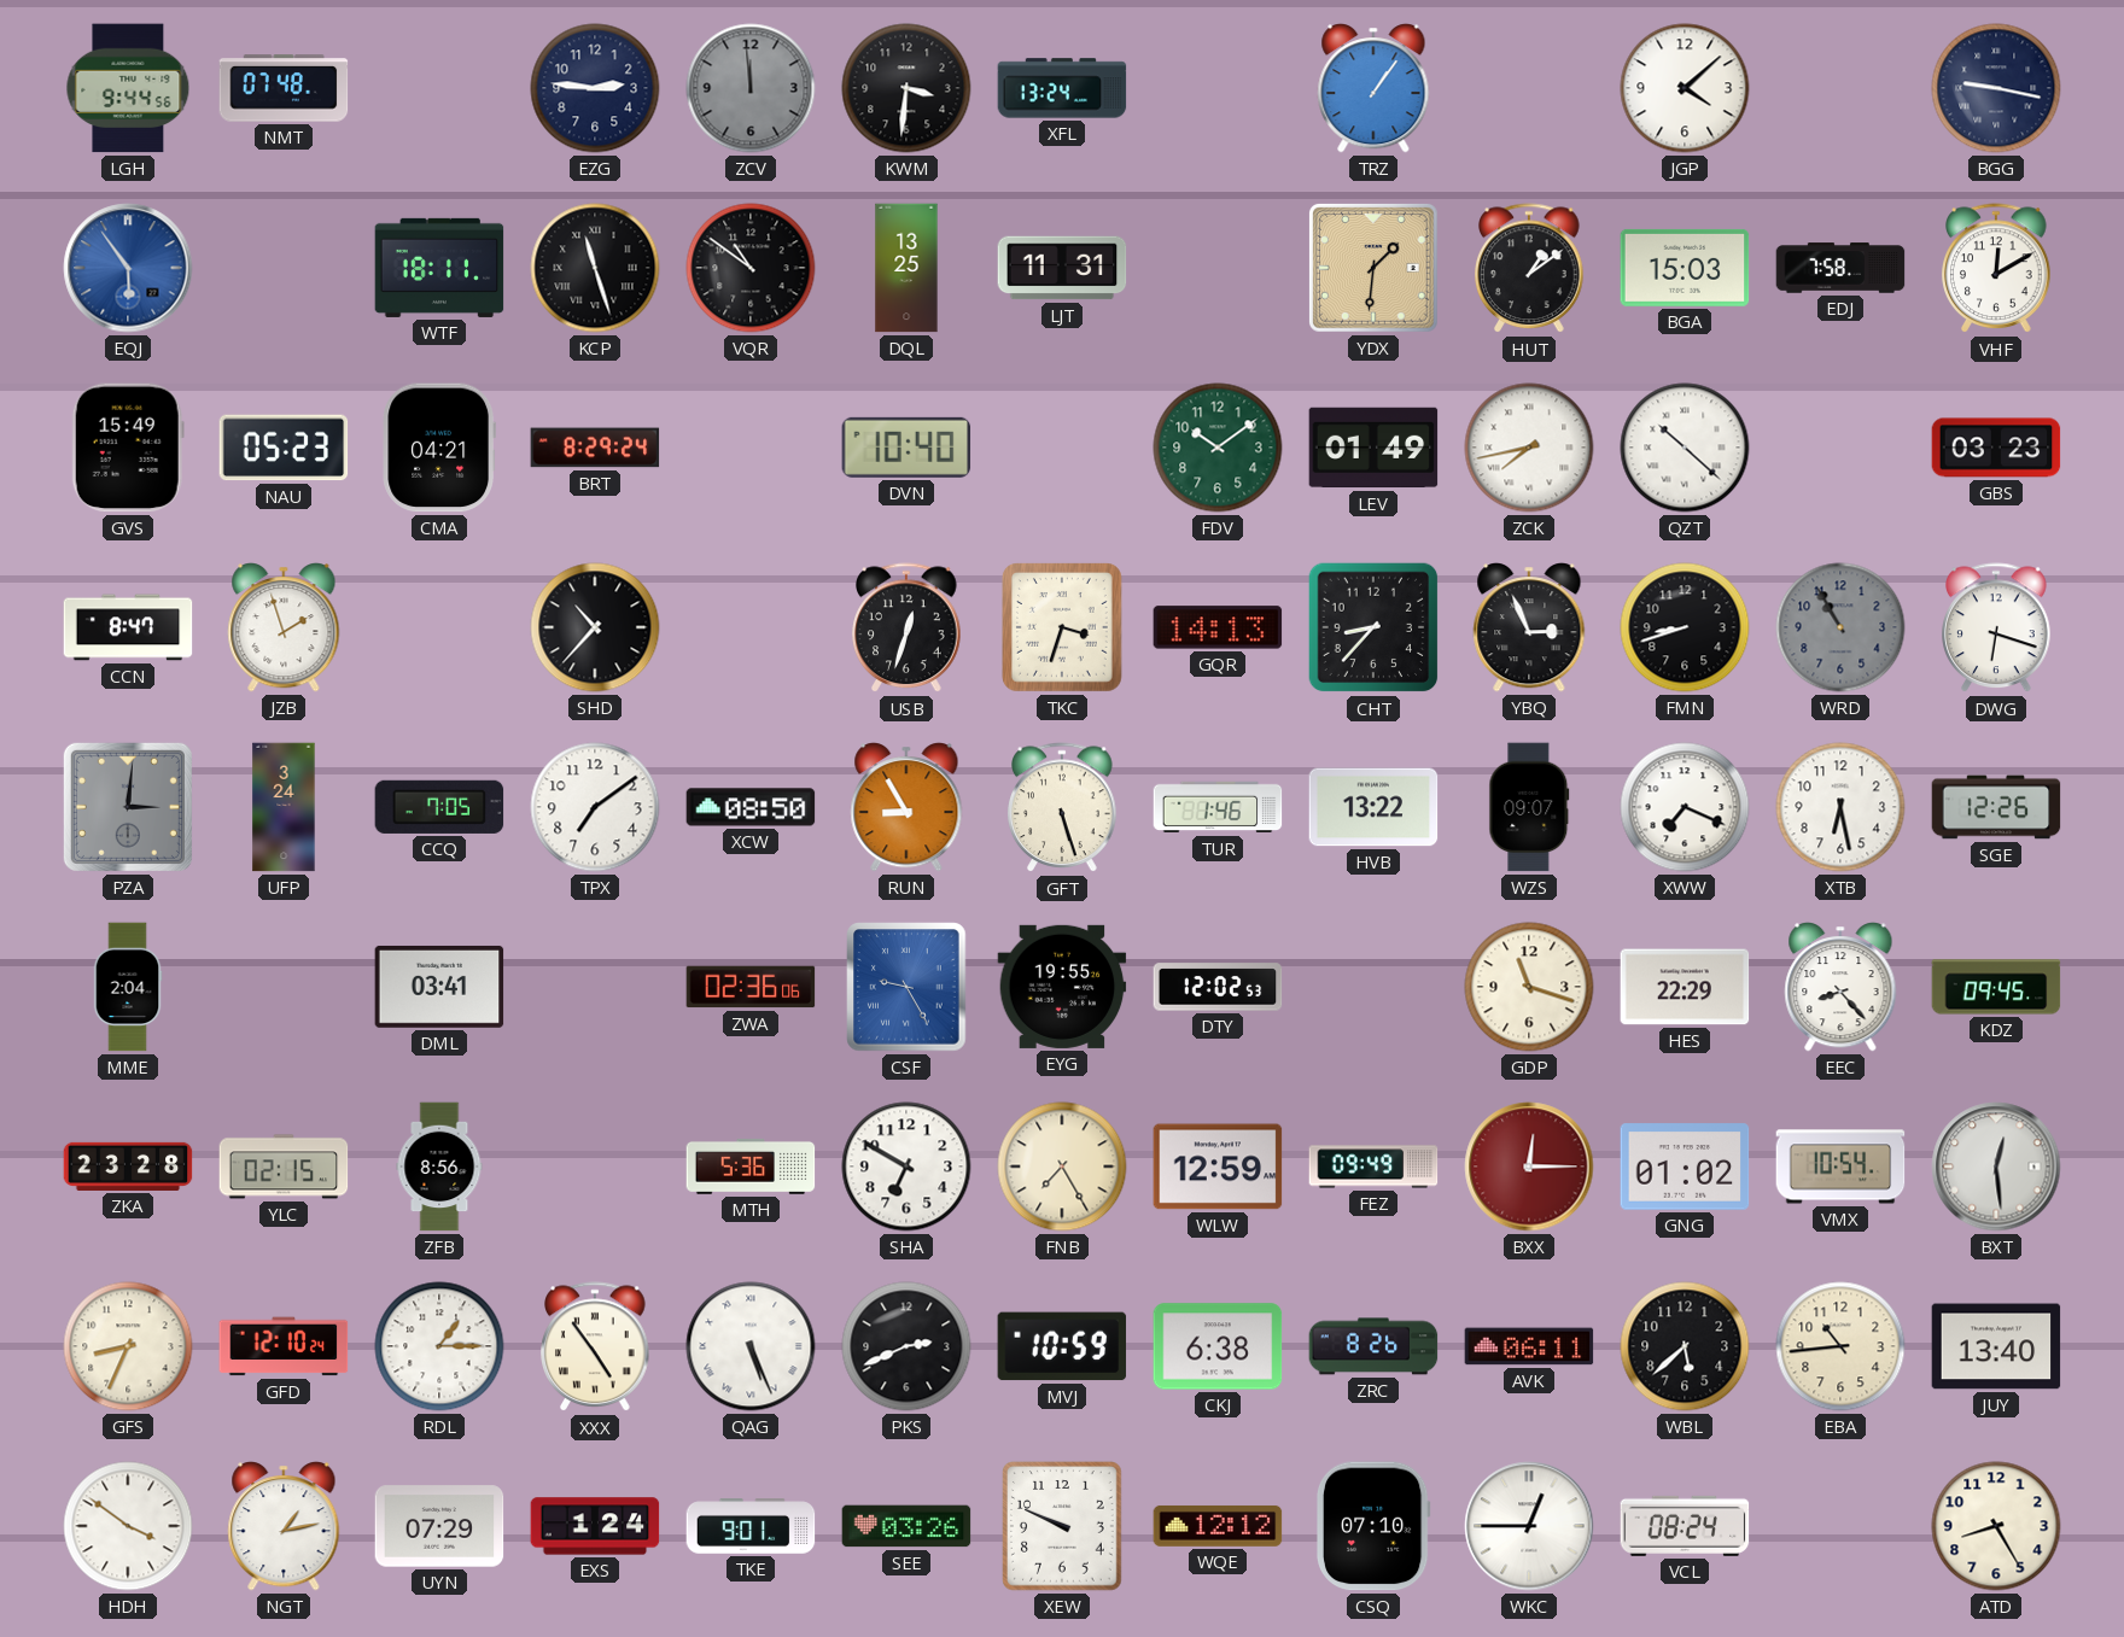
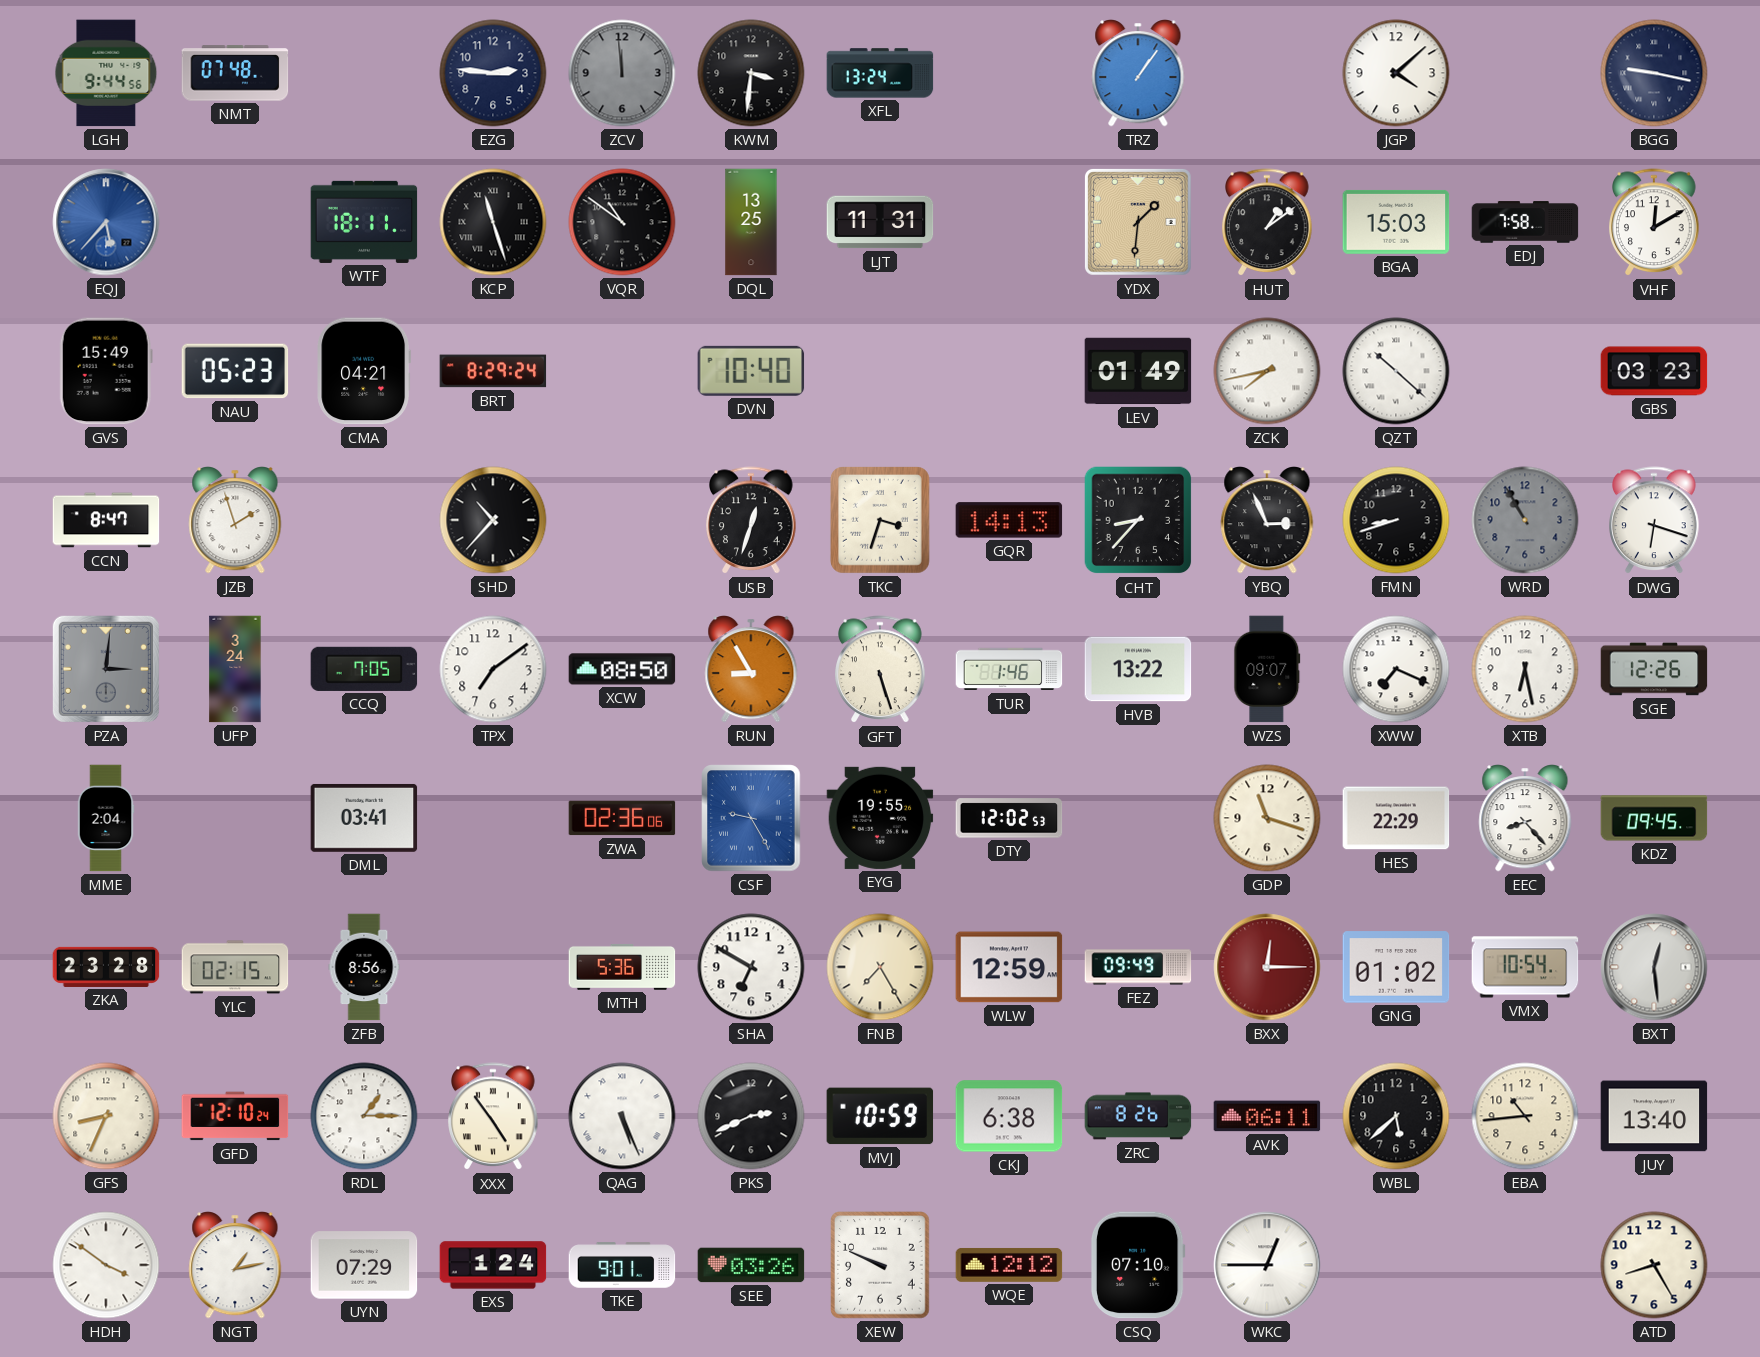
EQJ: 5:54 -> 5:37 (106, 222)
FDV: 10:09 -> none (1218, 448)
VCL: 08:24 -> none (1685, 1526)
